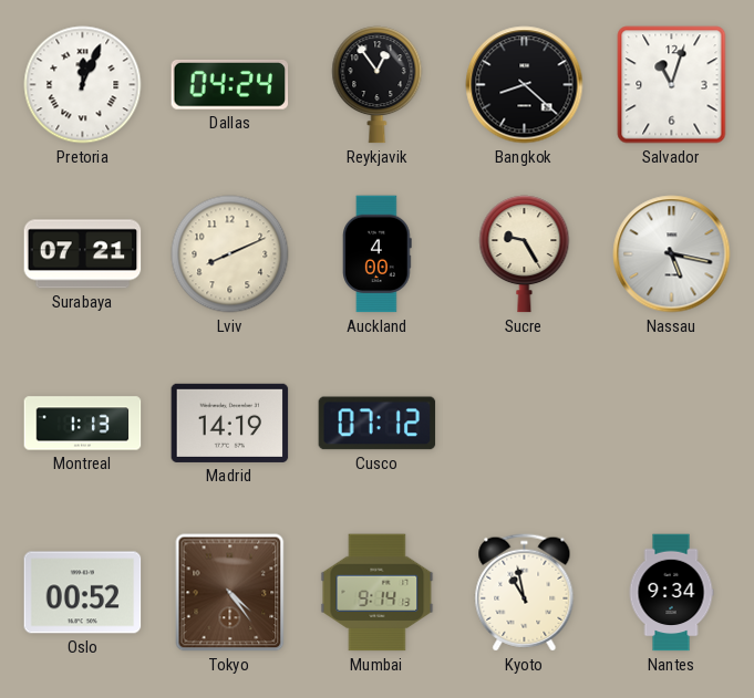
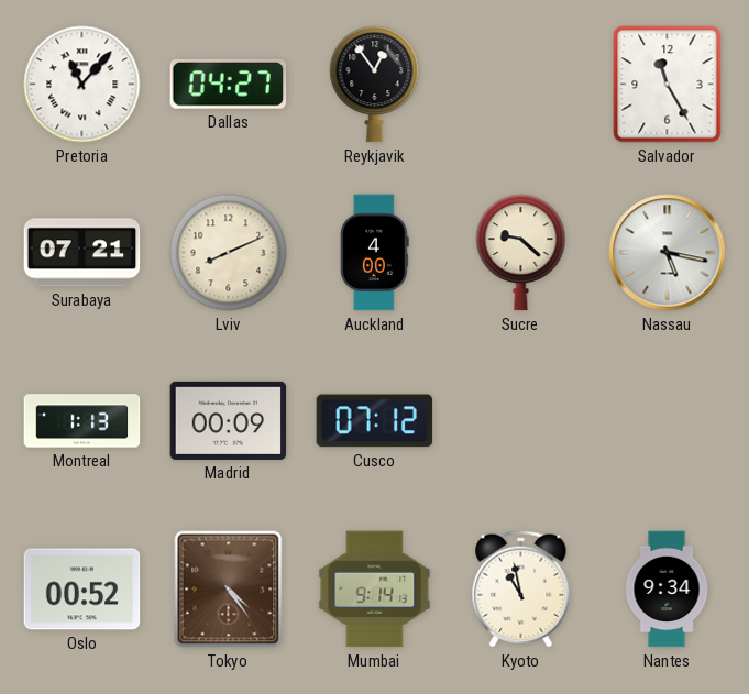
Pretoria: 12:04 -> 11:07 (82, 85)
Dallas: 04:24 -> 04:27 (229, 84)
Bangkok: 8:22 -> none (525, 85)
Salvador: 11:03 -> 11:25 (668, 85)
Sucre: 9:25 -> 9:22 (521, 253)
Madrid: 14:19 -> 00:09 (229, 420)
